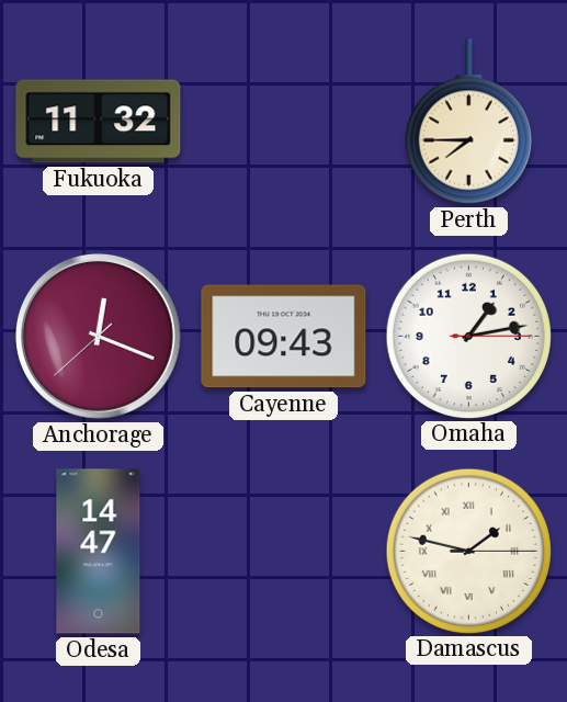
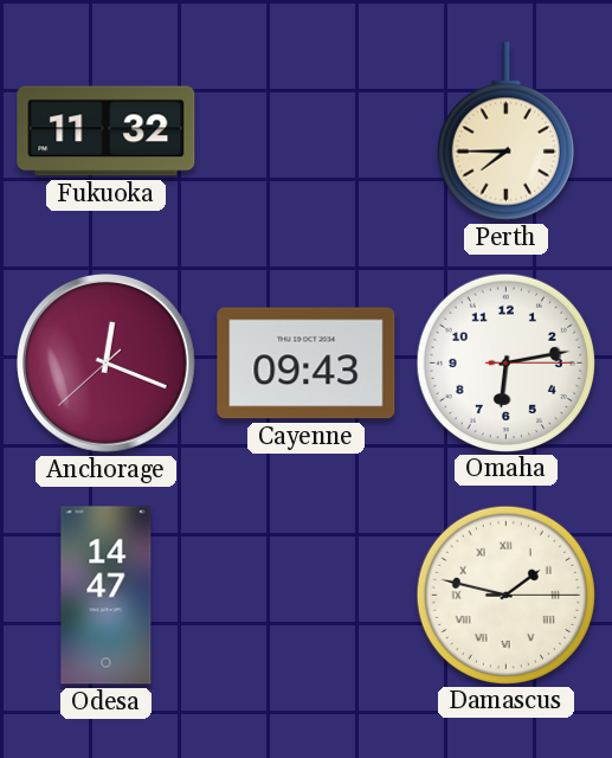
Omaha: 1:13 -> 6:13 (505, 362)
